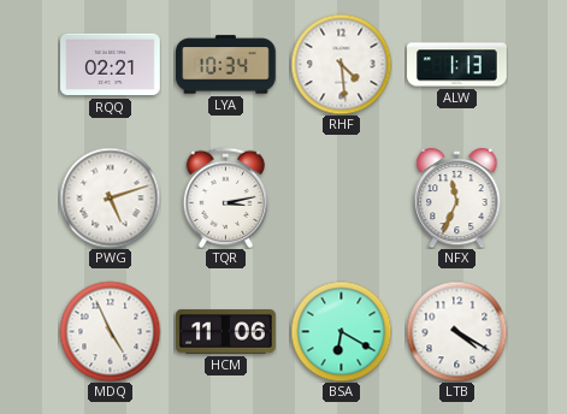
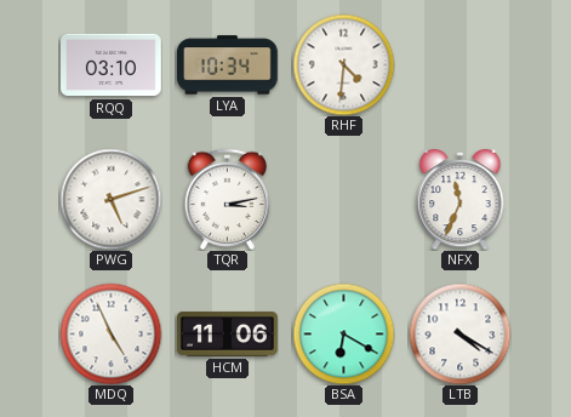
RQQ: 02:21 -> 03:10 (112, 65)
RHF: 4:29 -> 4:31 (343, 64)
ALW: 1:13 -> none (457, 65)
